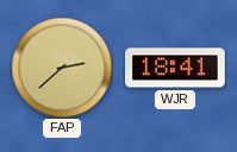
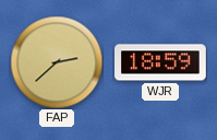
WJR: 18:41 -> 18:59 (161, 62)
